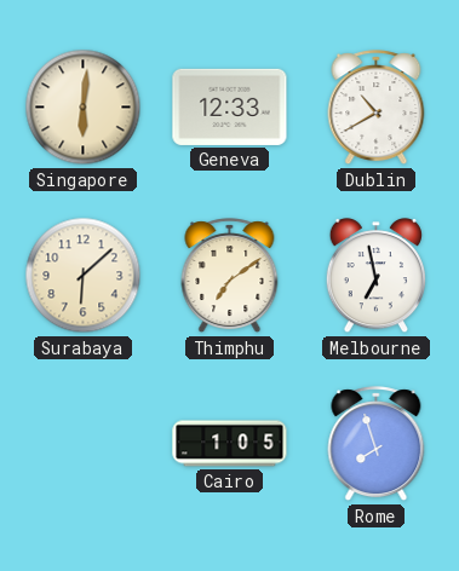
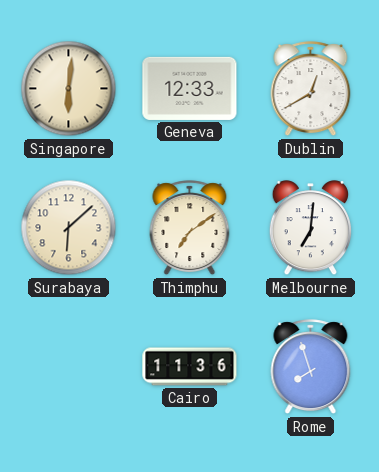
Dublin: 10:40 -> 12:40 (311, 89)
Melbourne: 6:58 -> 7:01 (310, 228)
Cairo: 1:05 -> 11:36 (190, 367)
